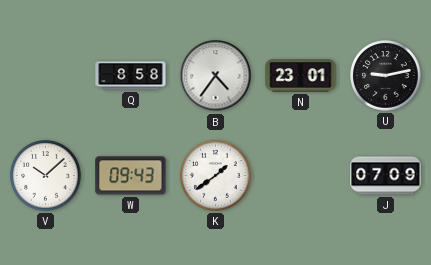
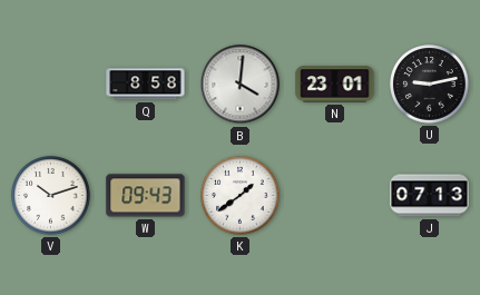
B: 4:36 -> 4:01 (241, 85)
V: 10:08 -> 10:12 (51, 196)
J: 07:09 -> 07:13 (430, 196)
